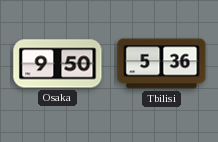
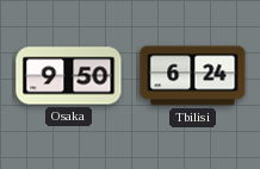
Tbilisi: 5:36 -> 6:24 (193, 76)
